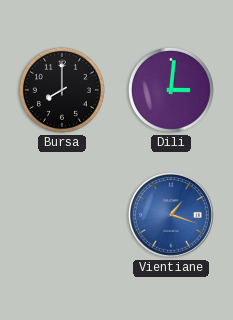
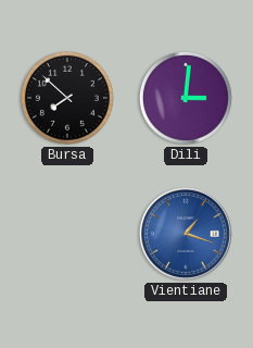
Bursa: 8:00 -> 7:52 (67, 98)
